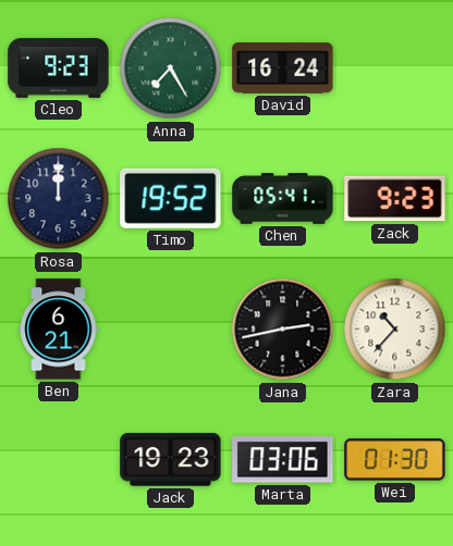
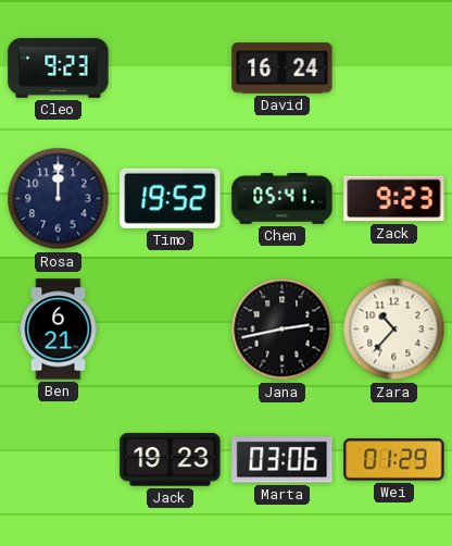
Anna: 7:25 -> none (171, 69)
Wei: 01:30 -> 01:29 (394, 460)
